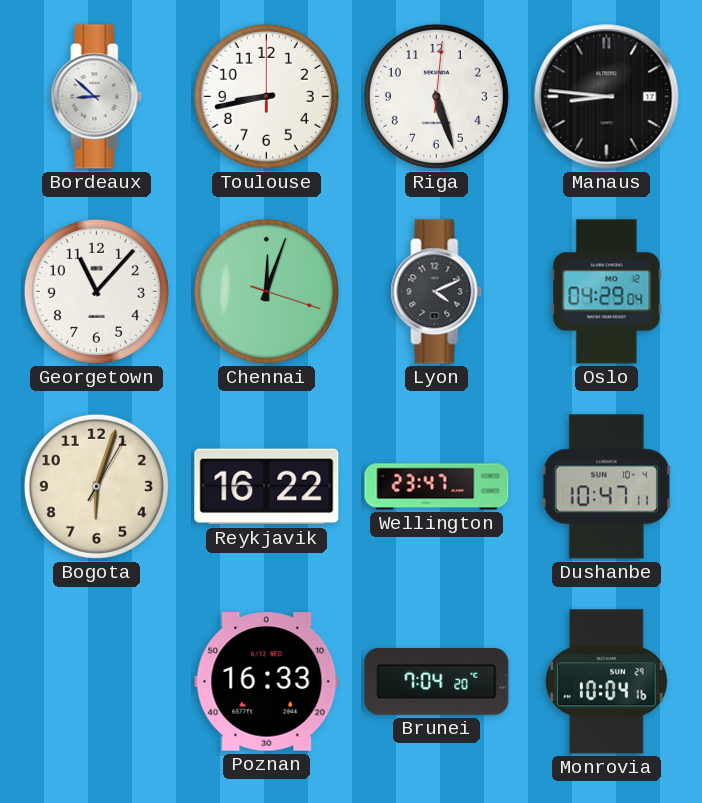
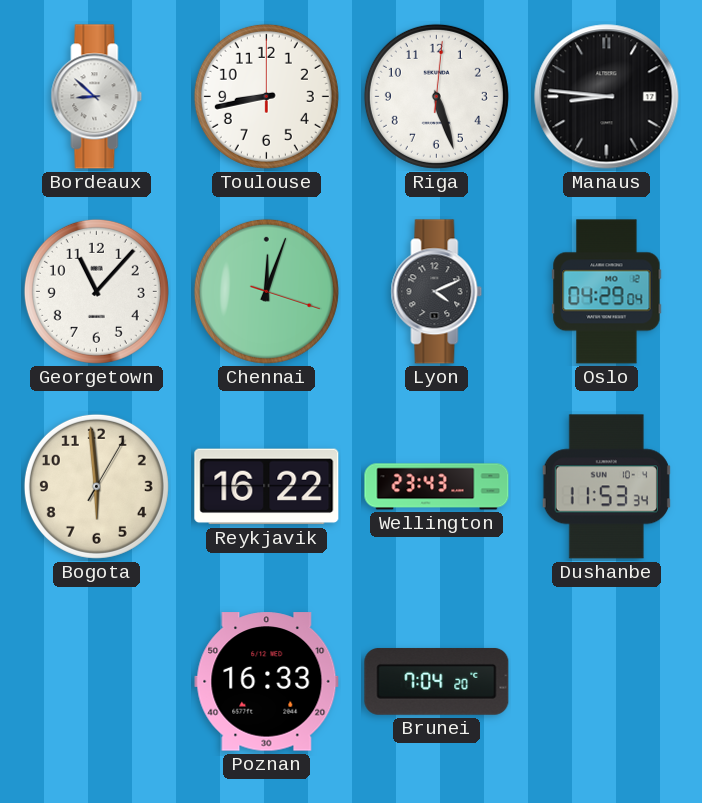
Bogota: 6:03 -> 5:59 (96, 486)
Wellington: 23:47 -> 23:43 (437, 487)
Dushanbe: 10:47 -> 11:53 (606, 487)
Monrovia: 10:04 -> none (607, 682)
